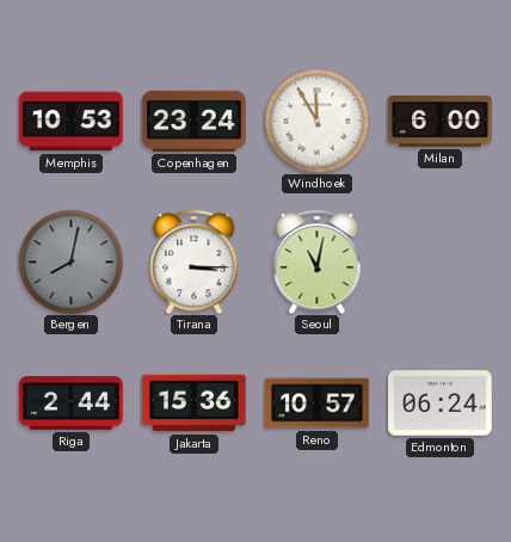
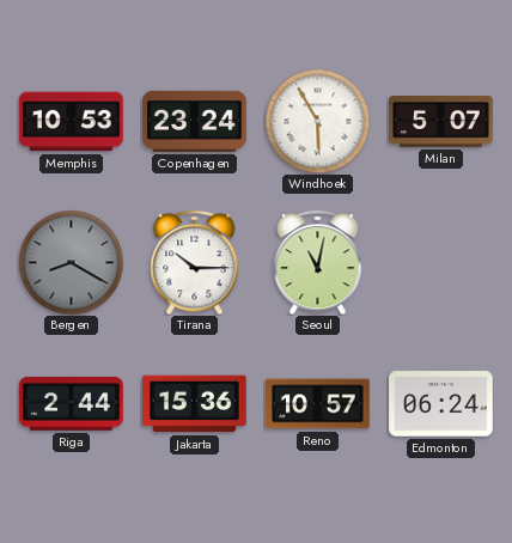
Windhoek: 11:55 -> 5:55 (317, 121)
Milan: 6:00 -> 5:07 (441, 122)
Bergen: 8:02 -> 8:20 (71, 262)
Tirana: 3:15 -> 10:15 (195, 262)
